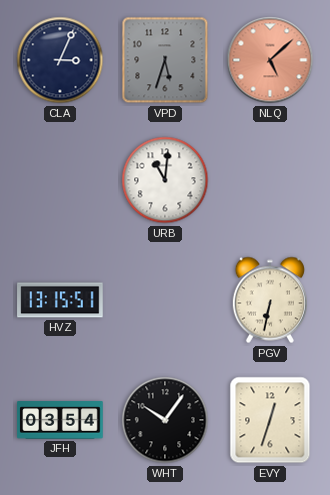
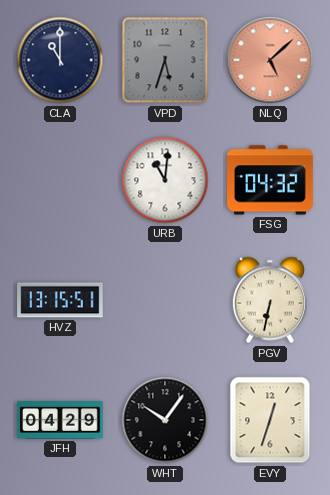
CLA: 3:04 -> 11:00 (60, 60)
FSG: none -> 04:32 (270, 180)
JFH: 03:54 -> 04:29 (60, 420)
